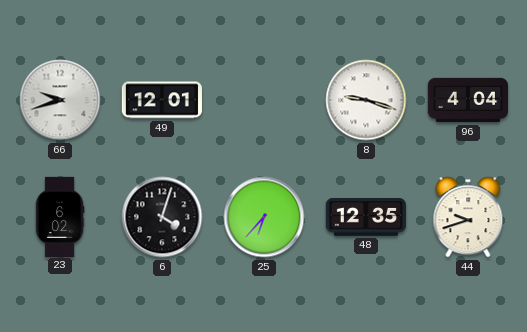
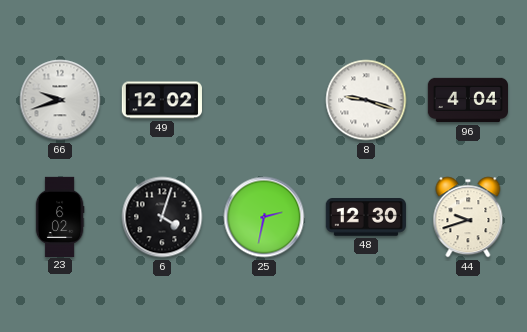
49: 12:01 -> 12:02 (162, 100)
25: 6:37 -> 2:32 (264, 217)
48: 12:35 -> 12:30 (366, 217)
